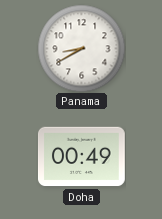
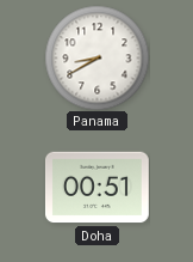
Doha: 00:49 -> 00:51 (98, 188)
